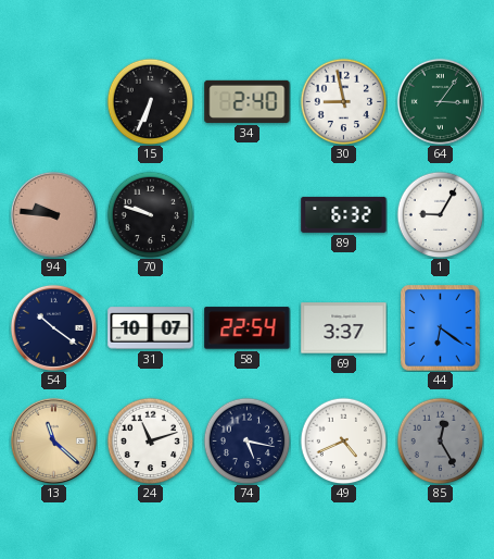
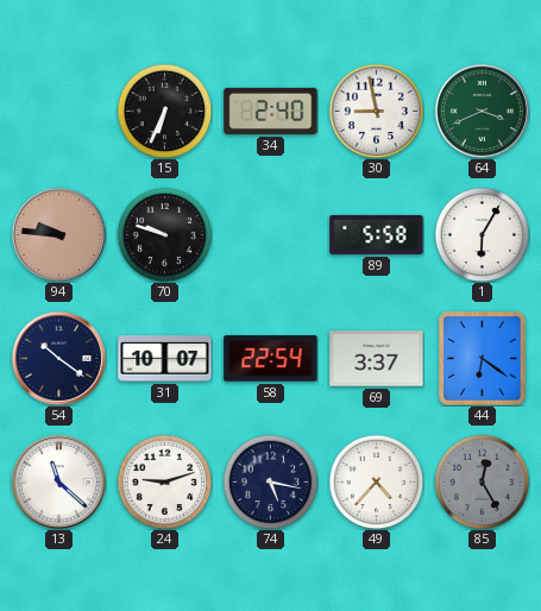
64: 3:06 -> 3:41 (482, 111)
89: 6:32 -> 5:58 (377, 234)
1: 9:05 -> 6:05 (482, 234)
13 dial: champagne -> white (58, 481)
24: 11:12 -> 9:12 (164, 481)
49: 4:41 -> 4:37 (376, 481)
